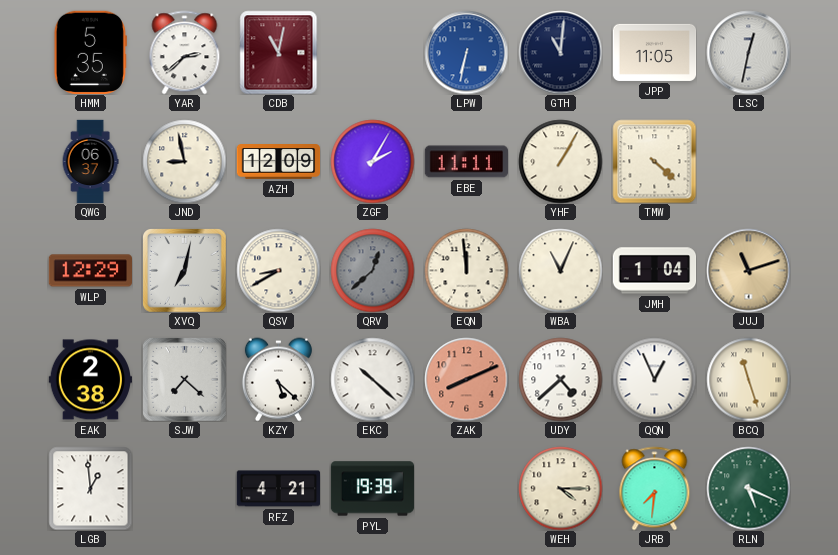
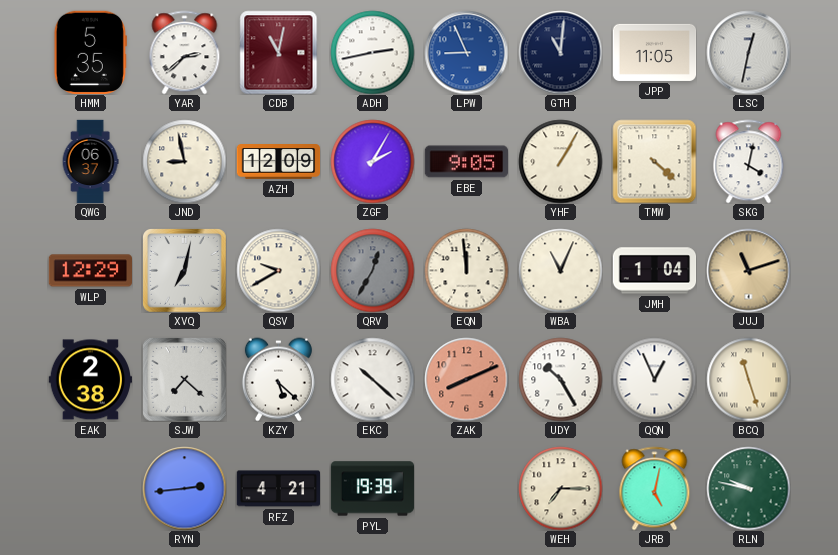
ADH: none -> 2:43 (372, 52)
LPW: 6:32 -> 8:56 (466, 52)
EBE: 11:11 -> 9:05 (466, 162)
SKG: none -> 4:02 (749, 161)
QSV: 8:40 -> 9:40 (278, 270)
QRV: 12:38 -> 12:35 (372, 270)
UDY: 4:38 -> 10:25 (560, 379)
LGB: 12:59 -> none (90, 488)
RYN: none -> 2:44 (184, 488)
WEH: 4:15 -> 7:15 (560, 488)
JRB: 7:31 -> 5:02 (655, 488)
RLN: 5:19 -> 9:47 (748, 488)
